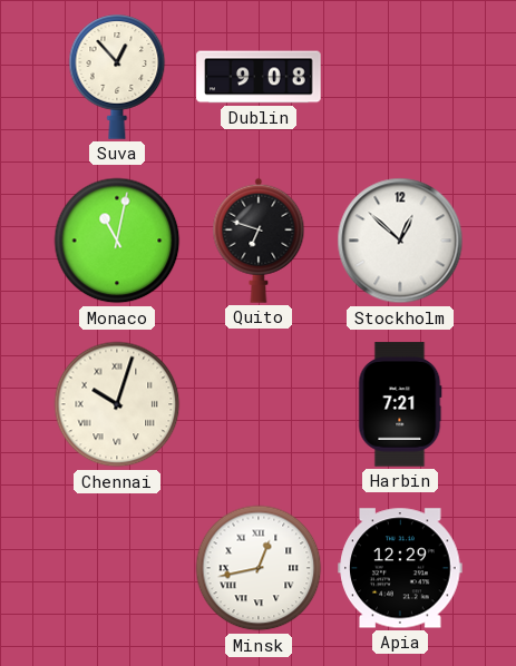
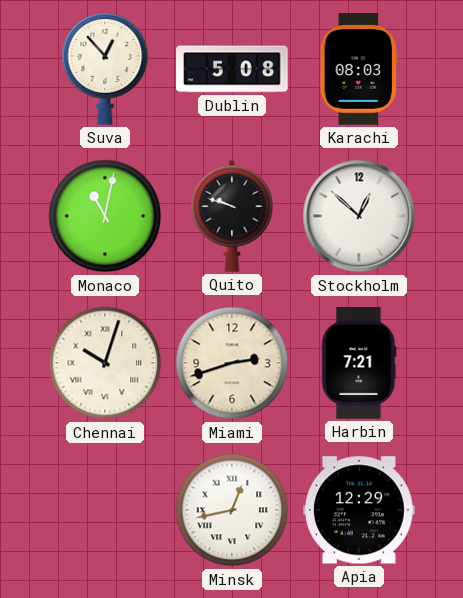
Dublin: 9:08 -> 5:08 (232, 69)
Karachi: none -> 08:03 (358, 69)
Quito: 6:48 -> 9:48 (232, 216)
Miami: none -> 2:42 (232, 363)
